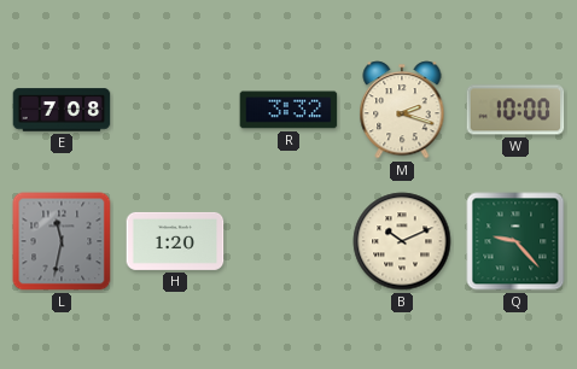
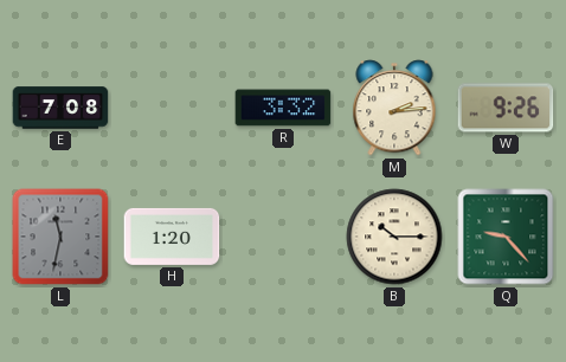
M: 2:18 -> 2:14 (394, 108)
W: 10:00 -> 9:26 (506, 108)
B: 10:11 -> 10:15 (394, 237)
